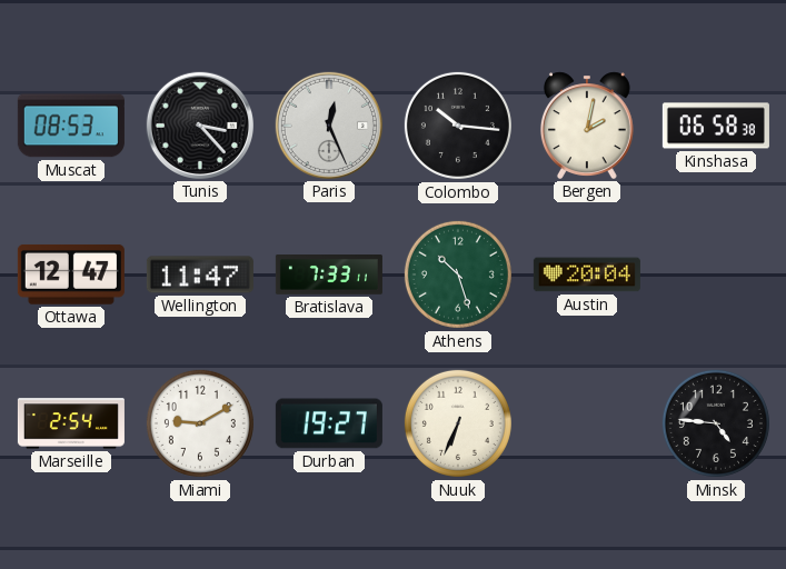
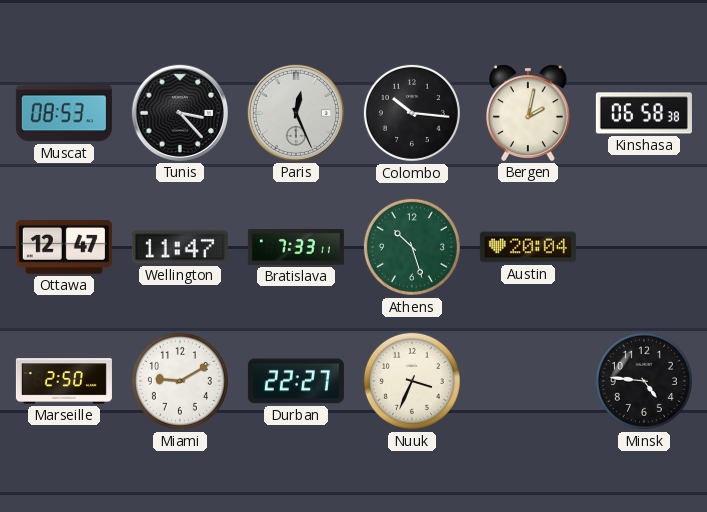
Marseille: 2:54 -> 2:50 (64, 381)
Durban: 19:27 -> 22:27 (296, 381)
Nuuk: 6:34 -> 3:34 (412, 381)
